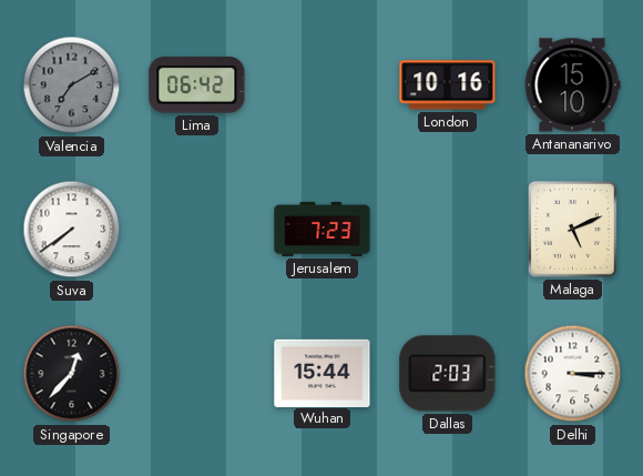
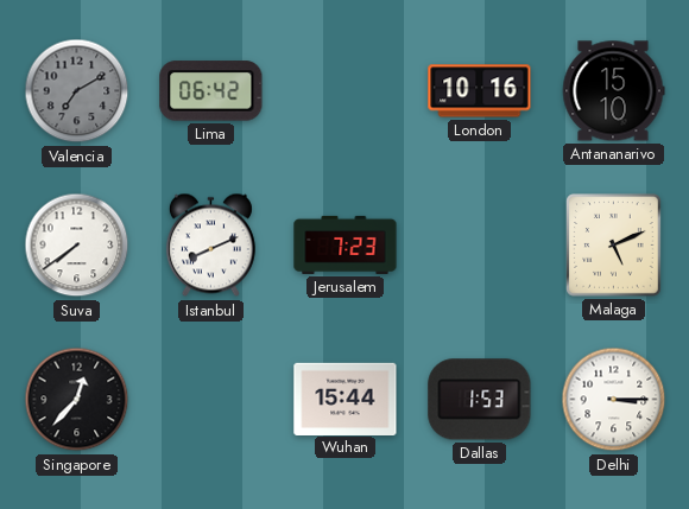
Istanbul: none -> 8:11 (210, 246)
Dallas: 2:03 -> 1:53 (480, 400)
